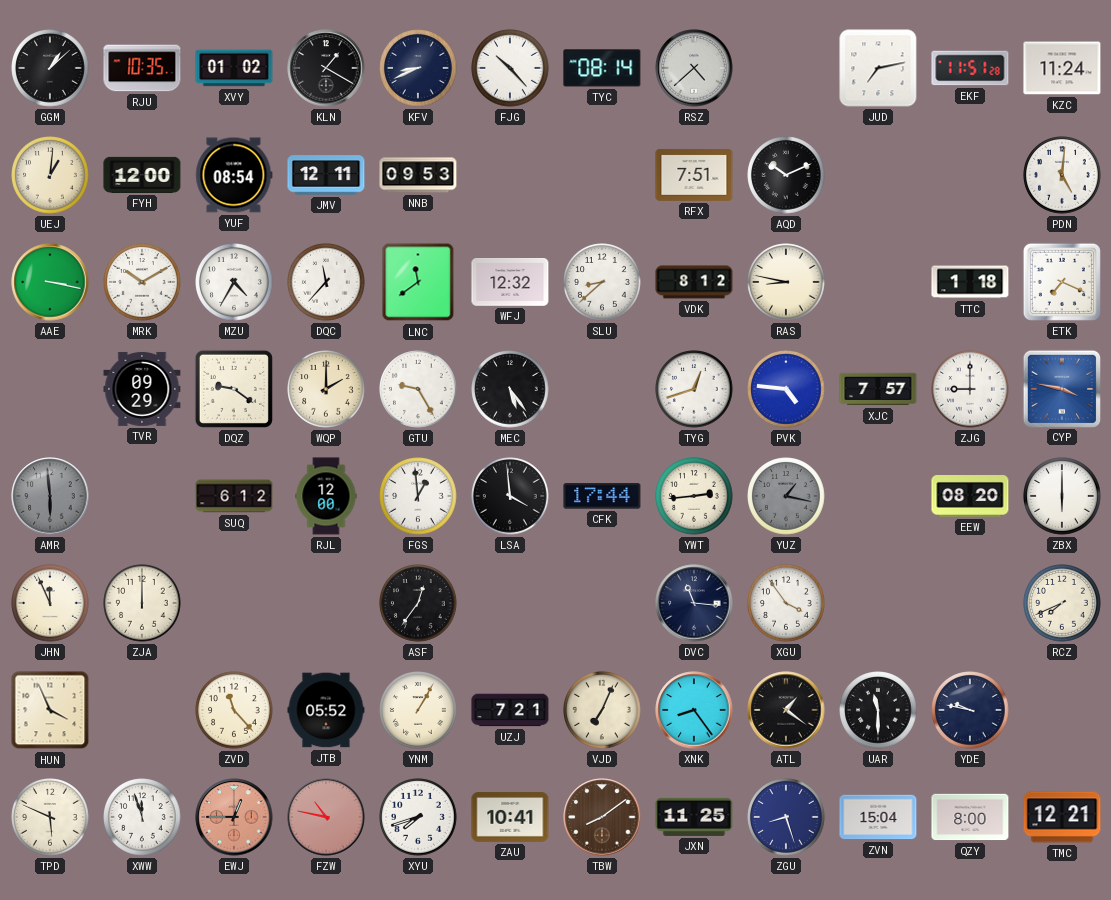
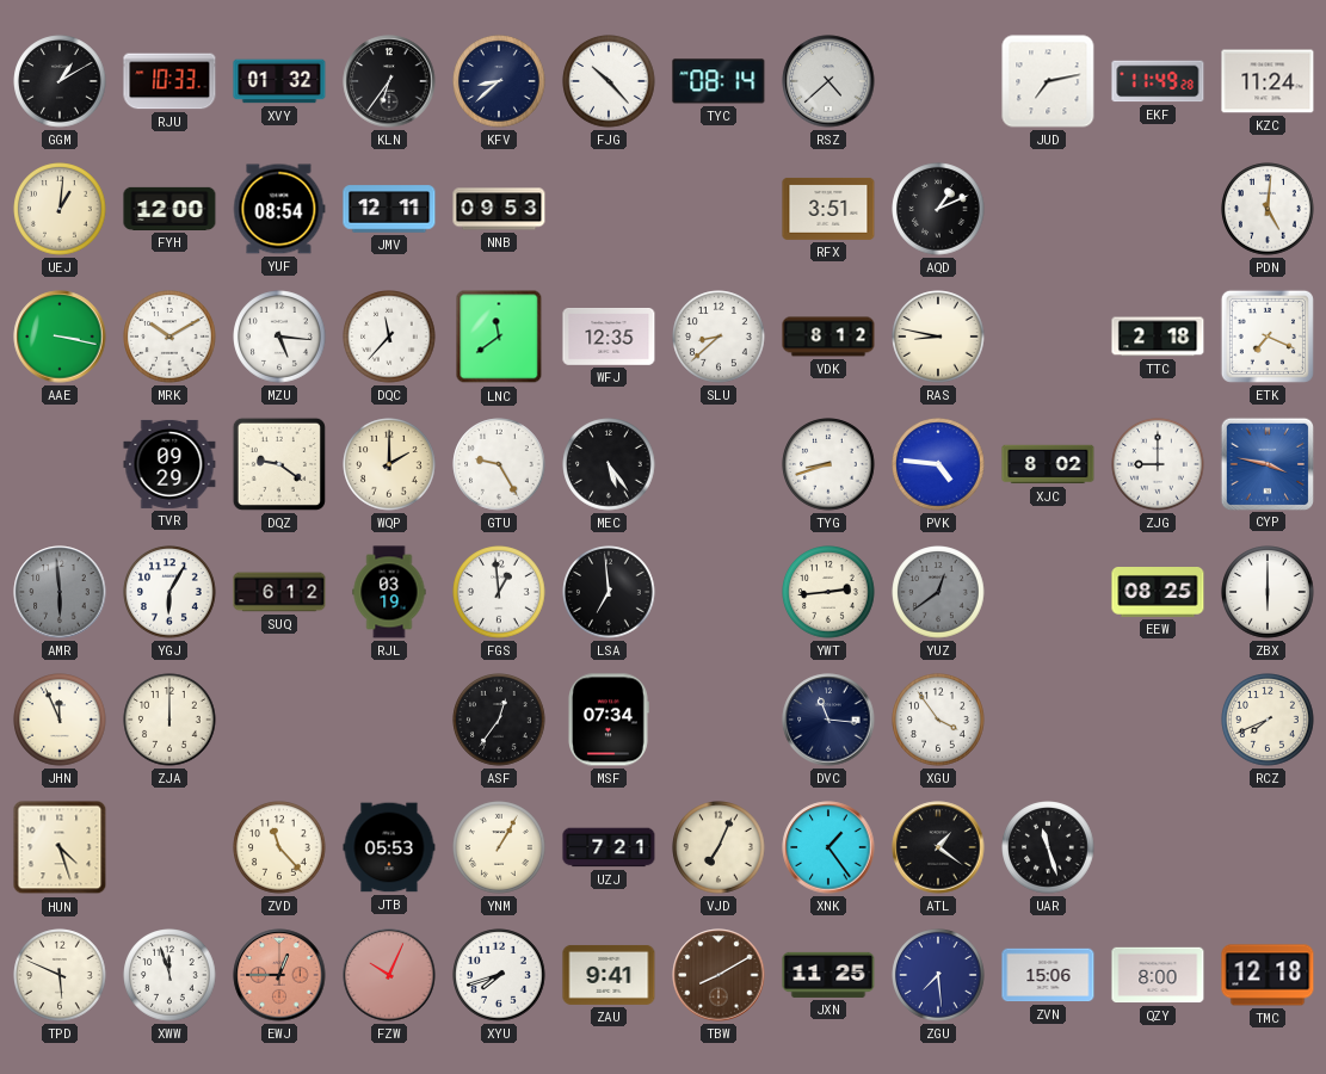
GGM: 1:08 -> 1:10 (60, 81)
RJU: 10:35 -> 10:33 (169, 81)
XVY: 01:02 -> 01:32 (279, 81)
KLN: 1:20 -> 6:36 (389, 81)
KFV: 8:41 -> 8:38 (499, 81)
EKF: 11:51 -> 11:49 (1158, 81)
RFX: 7:51 -> 3:51 (828, 209)
AQD: 10:11 -> 1:11 (938, 209)
MZU: 4:35 -> 5:16 (279, 337)
WFJ: 12:32 -> 12:35 (609, 338)
TTC: 1:18 -> 2:18 (1158, 337)
TYG: 12:42 -> 8:42 (828, 464)
XJC: 7:57 -> 8:02 (1048, 464)
YGJ: none -> 6:05 (169, 592)
RJL: 12:00 -> 03:19 (389, 592)
LSA: 3:59 -> 6:59 (609, 592)
CFK: 17:44 -> none (602, 496)
YUZ: 1:17 -> 12:39 (938, 592)
EEW: 08:20 -> 08:25 (1158, 593)
MSF: none -> 07:34 (609, 720)
HUN: 3:56 -> 4:27 (60, 847)
JTB: 05:52 -> 05:53 (389, 847)
XNK: 8:24 -> 1:24 (828, 847)
UAR: 11:30 -> 11:27 (1048, 847)
YDE: 9:47 -> none (970, 710)
FZW: 10:47 -> 10:04 (389, 975)
ZAU: 10:41 -> 9:41 (609, 975)
TBW: 8:09 -> 8:10 (718, 975)
ZGU: 8:27 -> 7:29 (938, 975)
ZVN: 15:04 -> 15:06 (1048, 975)
TMC: 12:21 -> 12:18 (1268, 975)
